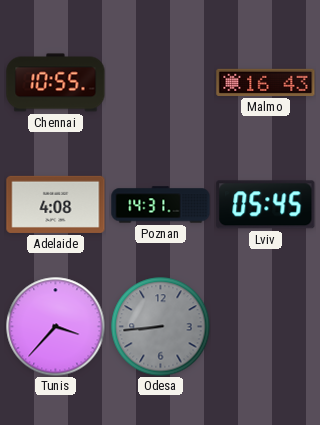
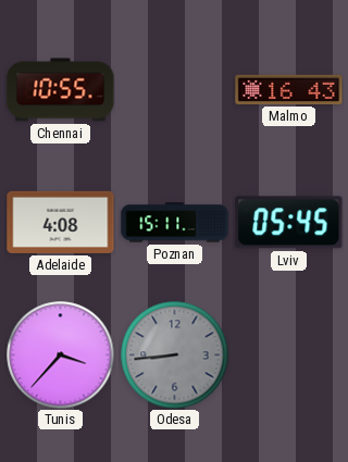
Poznan: 14:31 -> 15:11 (175, 223)
